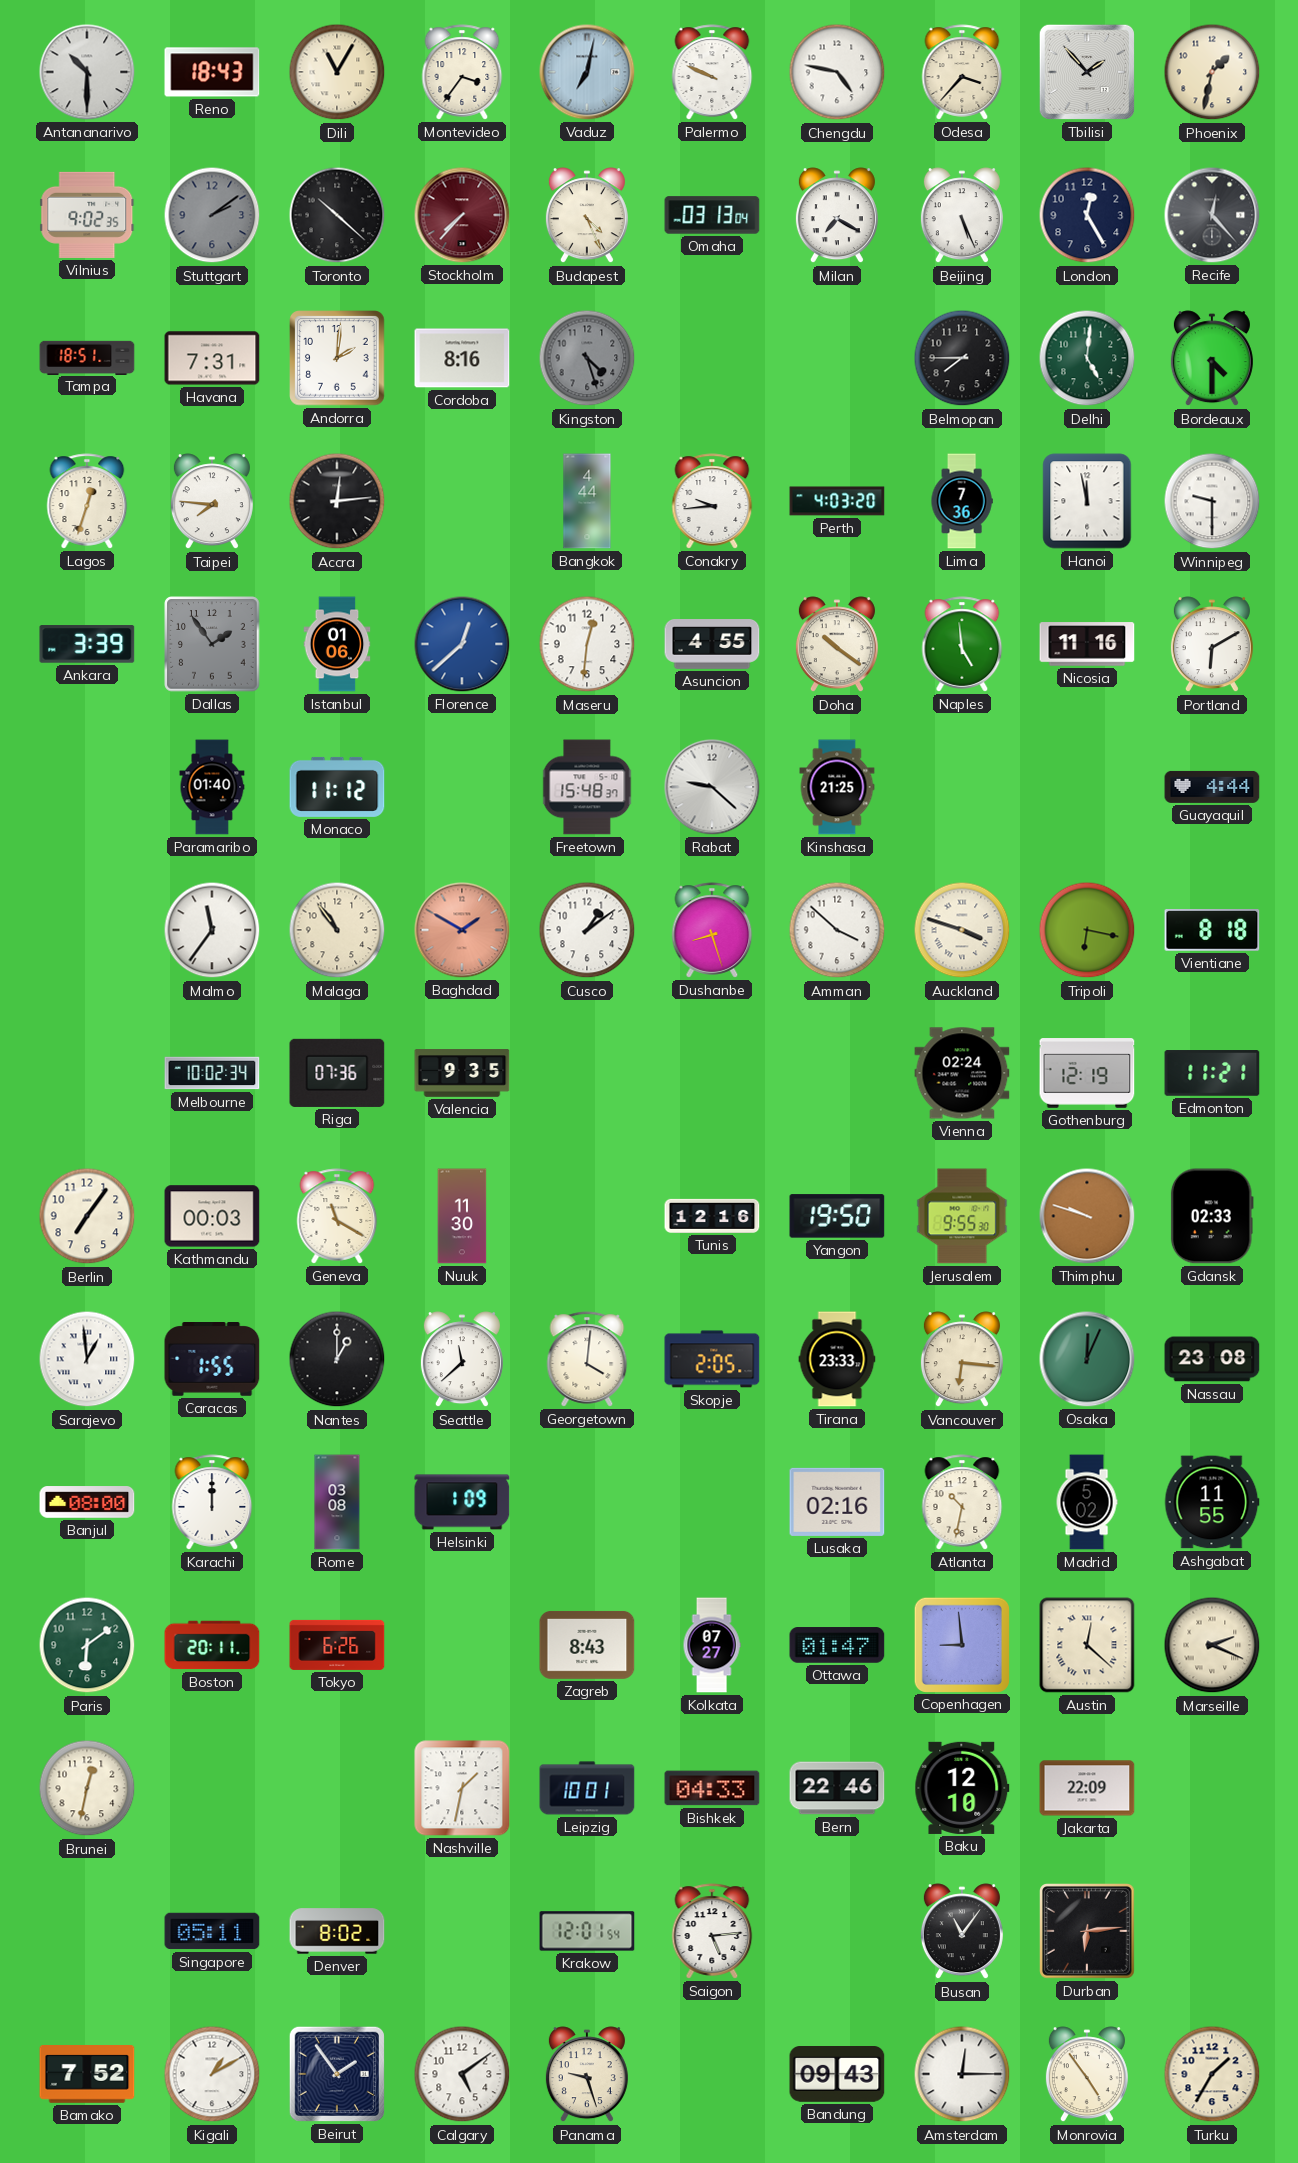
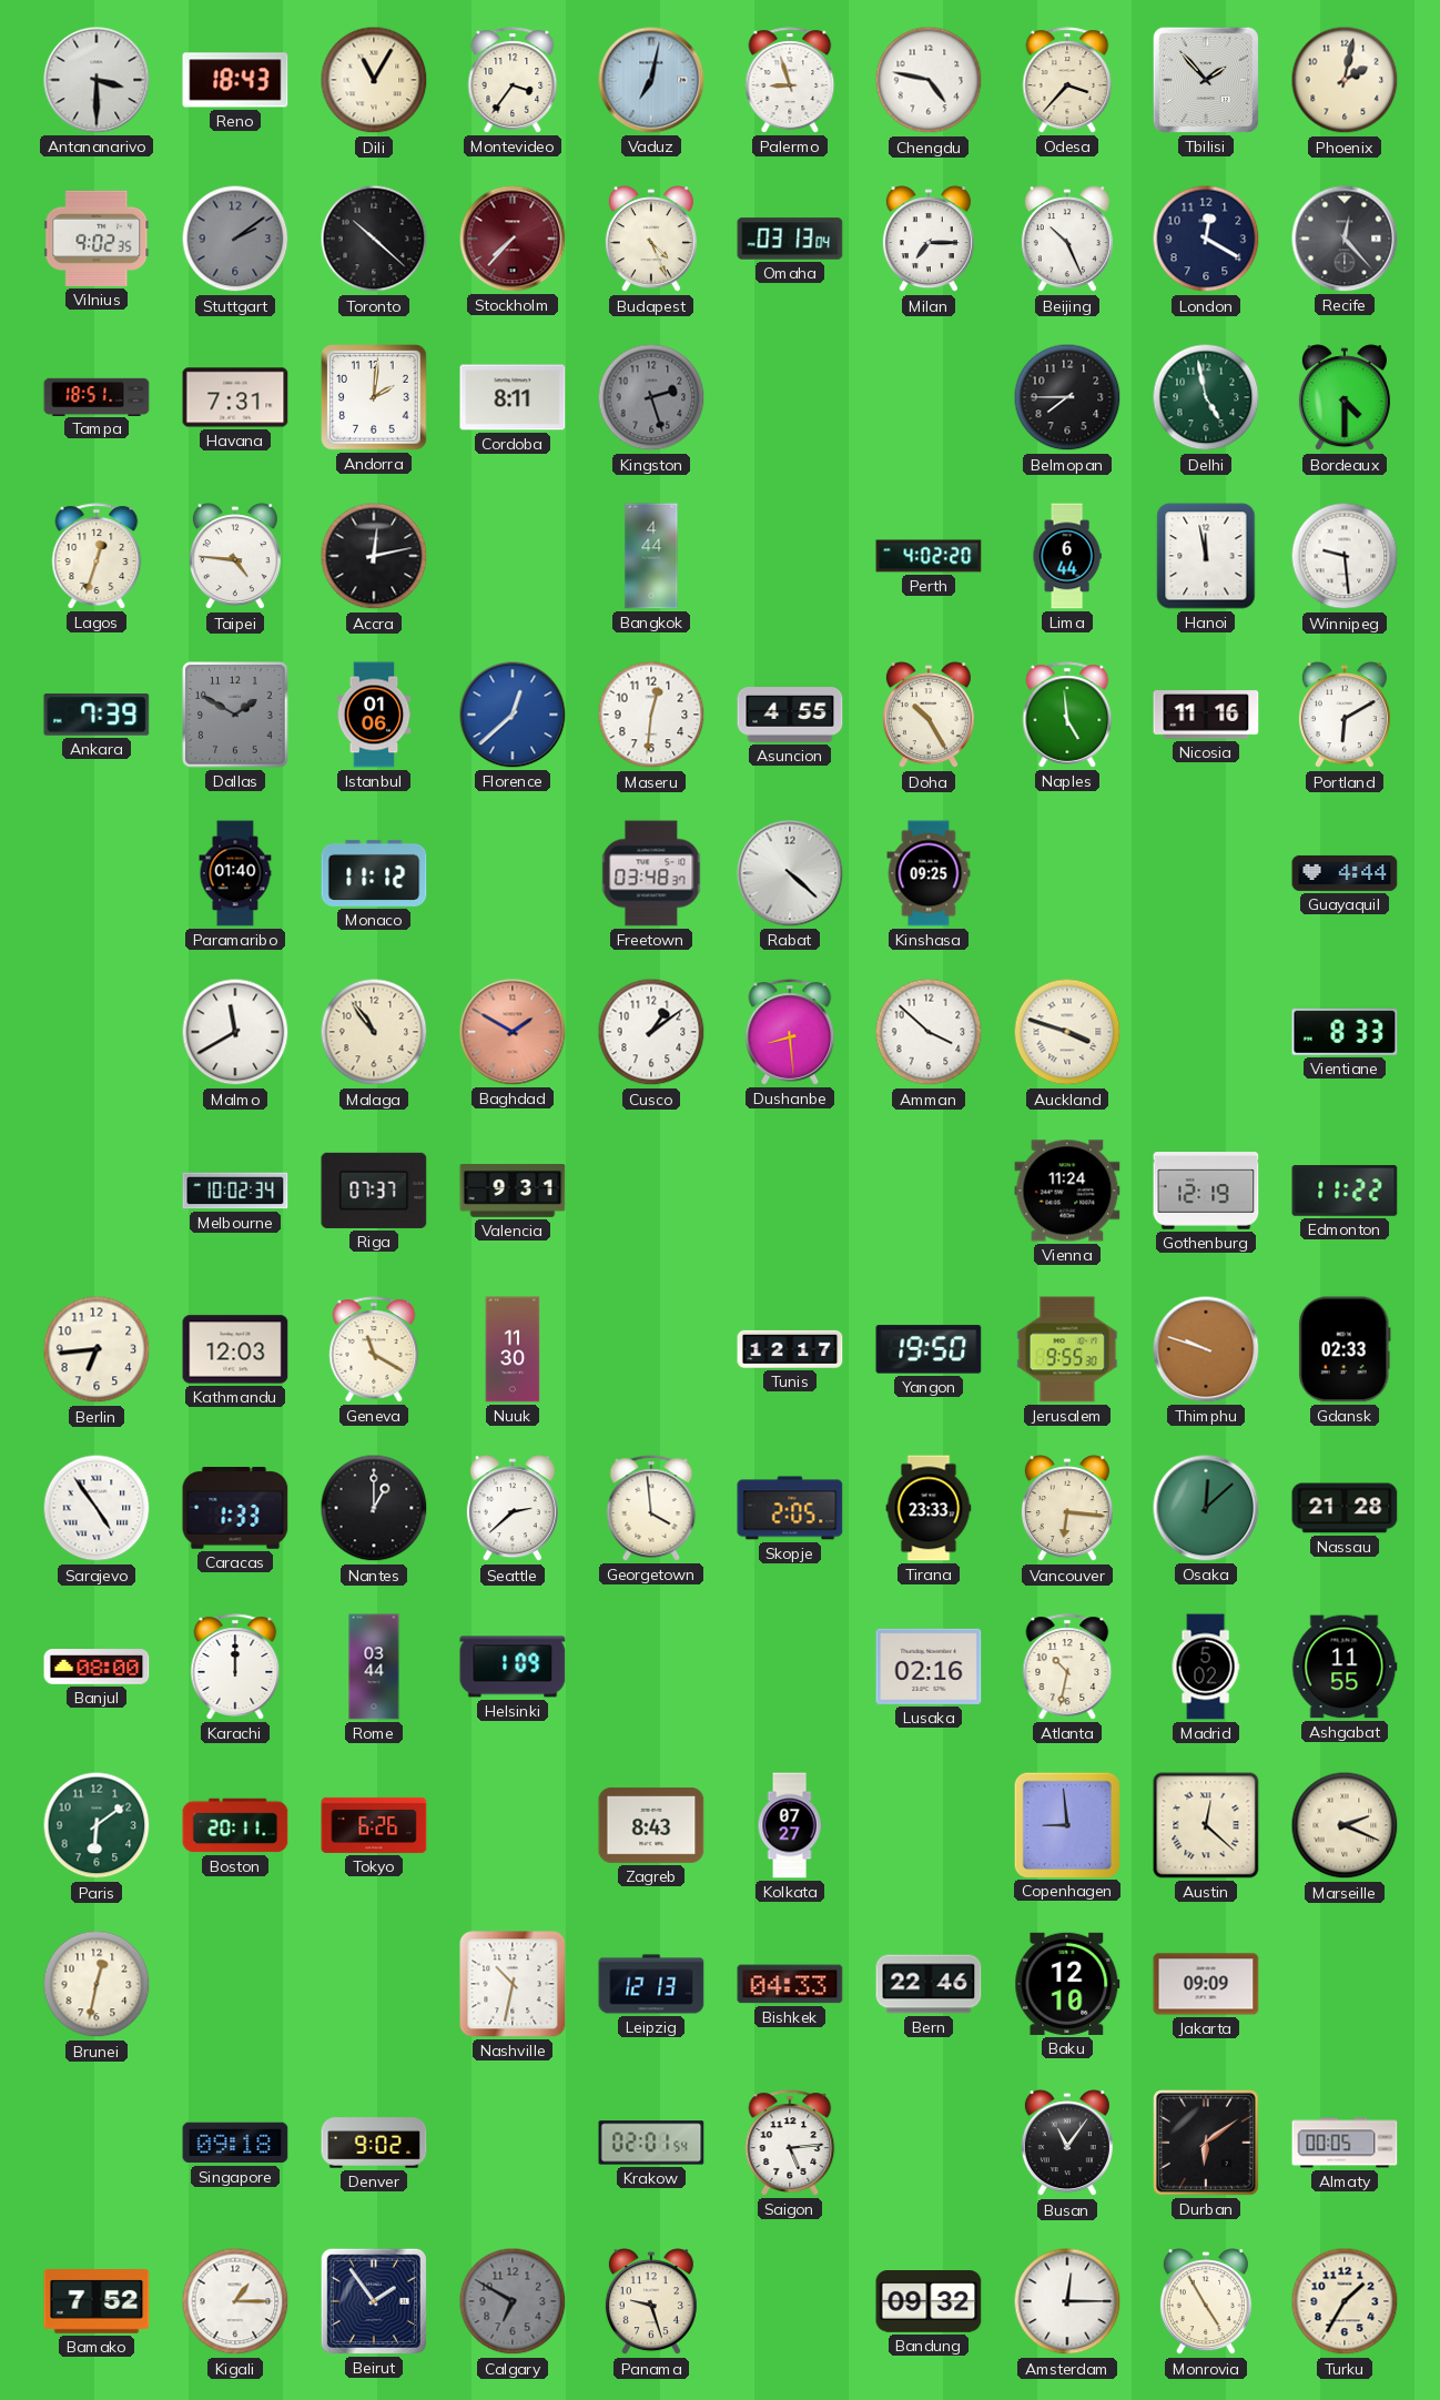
Antananarivo: 10:30 -> 3:30 (97, 80)
Palermo: 9:49 -> 8:57 (790, 80)
Phoenix: 1:32 -> 2:02 (1345, 80)
Milan: 7:20 -> 7:15 (929, 240)
Beijing: 5:26 -> 10:26 (1067, 240)
London: 12:25 -> 12:20 (1206, 239)
Cordoba: 8:16 -> 8:11 (513, 397)
Kingston: 4:27 -> 2:27 (651, 397)
Delhi: 5:01 -> 4:58 (1206, 397)
Taipei: 7:46 -> 4:46 (235, 557)
Accra: 12:14 -> 12:13 (374, 556)
Conakry: 9:44 -> none (712, 501)
Perth: 4:03 -> 4:02 (929, 556)
Lima: 7:36 -> 6:44 (1067, 556)
Winnipeg: 9:30 -> 9:29 (1345, 556)
Ankara: 3:39 -> 7:39 (97, 715)
Dallas: 1:54 -> 1:50 (235, 715)
Doha: 10:21 -> 10:25 (929, 716)
Freetown: 15:48 -> 03:48 (651, 873)
Rabat: 9:22 -> 4:22 (790, 873)
Kinshasa: 21:25 -> 09:25 (929, 873)
Malmo: 11:36 -> 11:40 (235, 1032)
Dushanbe: 8:27 -> 8:29 (790, 1032)
Tripoli: 6:17 -> none (1087, 930)
Vientiane: 8:18 -> 8:33 (1345, 1033)
Riga: 07:36 -> 07:37 (374, 1191)
Valencia: 9:35 -> 9:31 (513, 1191)
Vienna: 02:24 -> 11:24 (1067, 1191)
Edmonton: 11:21 -> 11:22 (1345, 1191)
Berlin: 7:06 -> 6:44 (97, 1349)
Kathmandu: 00:03 -> 12:03 (235, 1349)
Tunis: 12:16 -> 12:17 (790, 1349)
Sarajevo: 12:59 -> 4:54 (97, 1508)
Caracas: 1:55 -> 1:33 (235, 1509)
Seattle: 11:38 -> 2:38 (513, 1509)
Georgetown: 4:01 -> 3:59 (651, 1508)
Osaka: 12:04 -> 12:08 (1206, 1508)
Nassau: 23:08 -> 21:28 (1345, 1508)
Rome: 03:08 -> 03:44 (374, 1667)
Ottawa: 01:47 -> none (837, 1645)
Nashville: 1:32 -> 10:32 (513, 1984)
Leipzig: 10:01 -> 12:13 (651, 1984)
Jakarta: 22:09 -> 09:09 (1206, 1984)
Singapore: 05:11 -> 09:18 (235, 2143)
Denver: 8:02 -> 9:02 (374, 2143)
Krakow: 12:01 -> 02:01 (651, 2143)
Durban: 6:14 -> 6:09 (1207, 2144)
Almaty: none -> 00:05 (1345, 2143)
Kigali: 1:10 -> 1:15 (235, 2301)
Calgary: 5:09 -> 6:50 (513, 2301)
Calgary dial: white -> grey (513, 2301)
Bandung: 09:43 -> 09:32 (929, 2302)
Monrovia: 4:54 -> 4:55 (1206, 2302)
